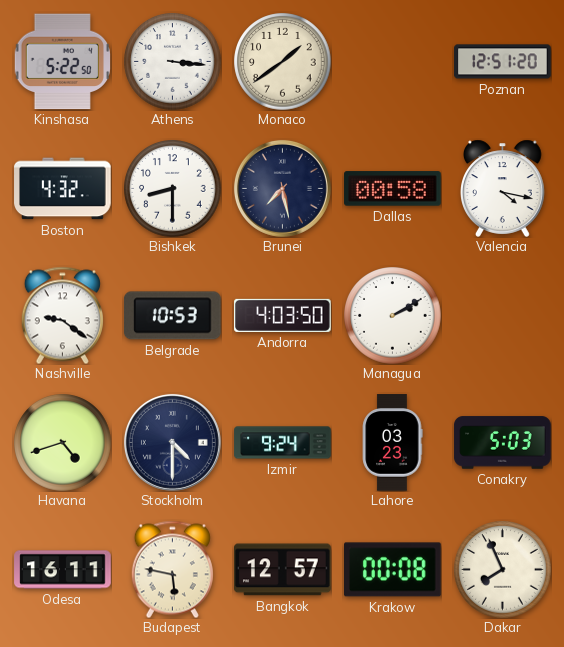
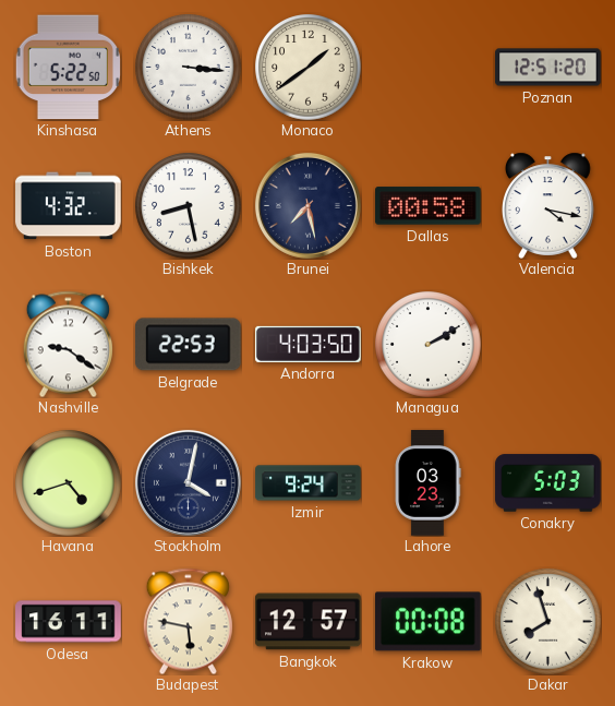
Bishkek: 8:30 -> 8:28 (189, 206)
Belgrade: 10:53 -> 22:53 (188, 345)
Stockholm: 4:30 -> 4:02 (188, 482)
Dakar: 7:56 -> 7:57 (548, 622)
